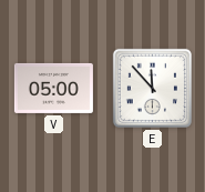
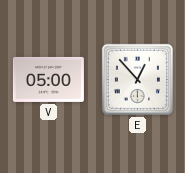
E: 11:53 -> 12:53 (137, 79)
